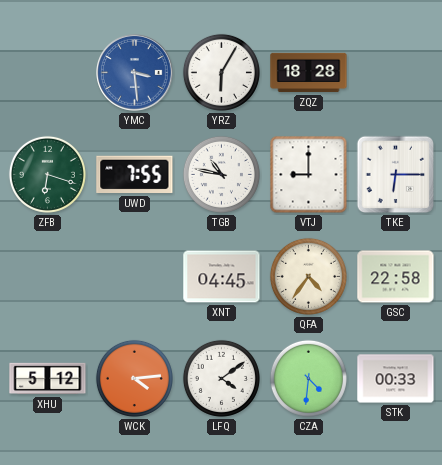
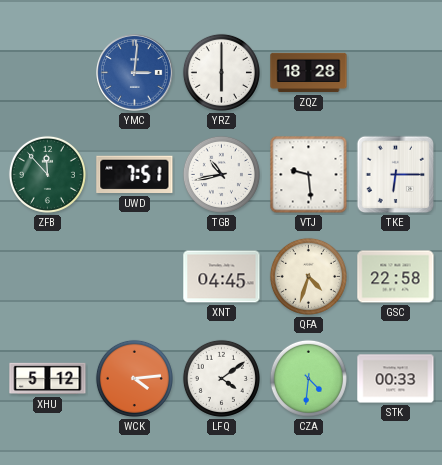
YMC: 3:29 -> 3:01 (135, 73)
YRZ: 6:05 -> 6:00 (221, 72)
ZFB: 6:18 -> 11:53 (47, 174)
UWD: 7:55 -> 7:51 (135, 175)
TGB: 10:47 -> 10:43 (221, 174)
VTJ: 9:00 -> 9:29 (309, 175)
QFA: 4:36 -> 4:33 (308, 276)
